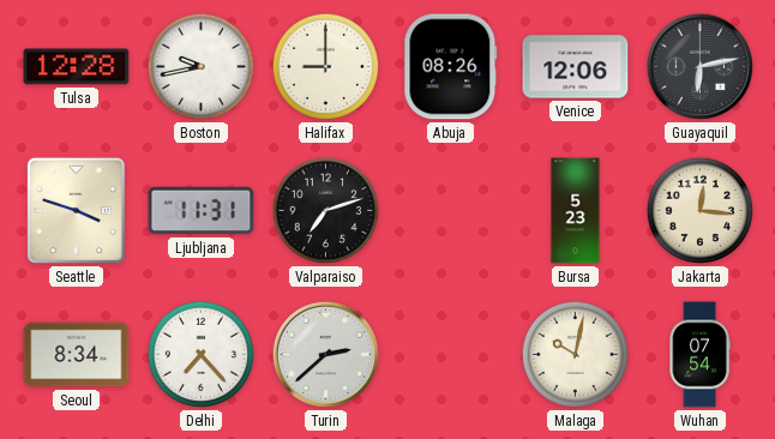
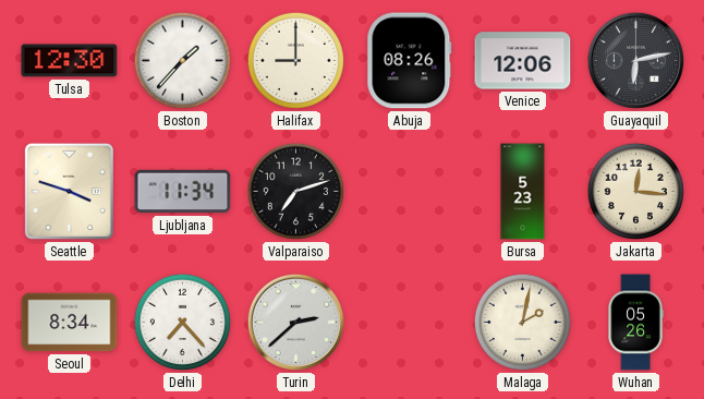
Tulsa: 12:28 -> 12:30 (70, 61)
Boston: 9:43 -> 1:37 (182, 60)
Ljubljana: 11:31 -> 11:34 (183, 192)
Malaga: 10:02 -> 2:02 (522, 322)
Wuhan: 07:54 -> 05:26 (635, 323)
